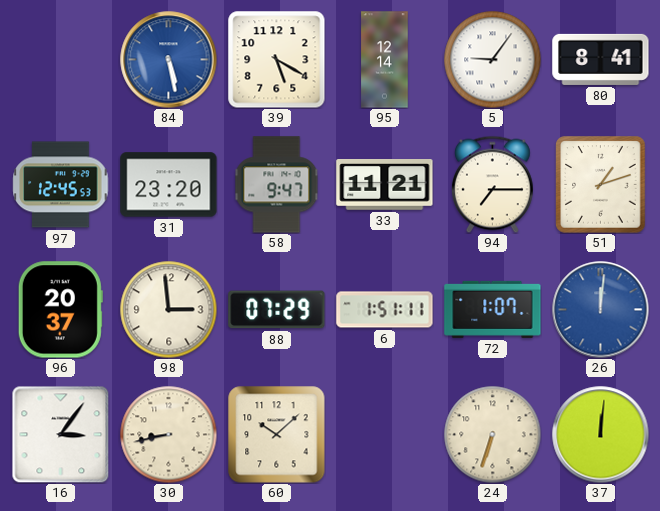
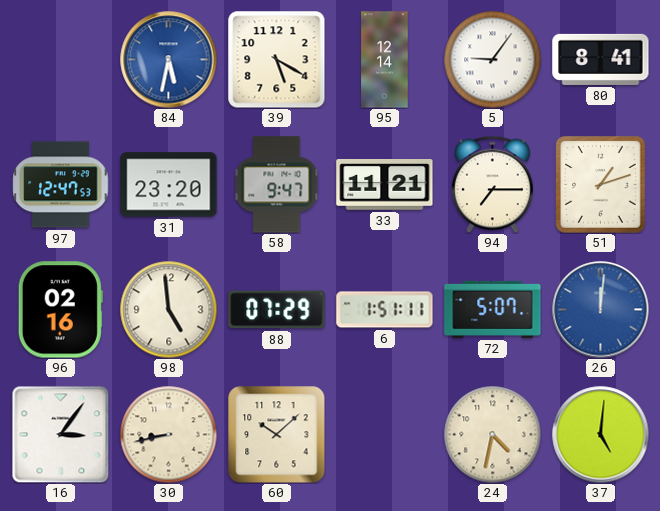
84: 5:28 -> 5:32 (169, 60)
97: 12:45 -> 12:47 (61, 185)
96: 20:37 -> 02:16 (60, 310)
98: 2:59 -> 4:59 (168, 309)
72: 1:07 -> 5:07 (493, 309)
24: 6:33 -> 4:32 (492, 434)
37: 12:01 -> 5:01 (601, 435)
